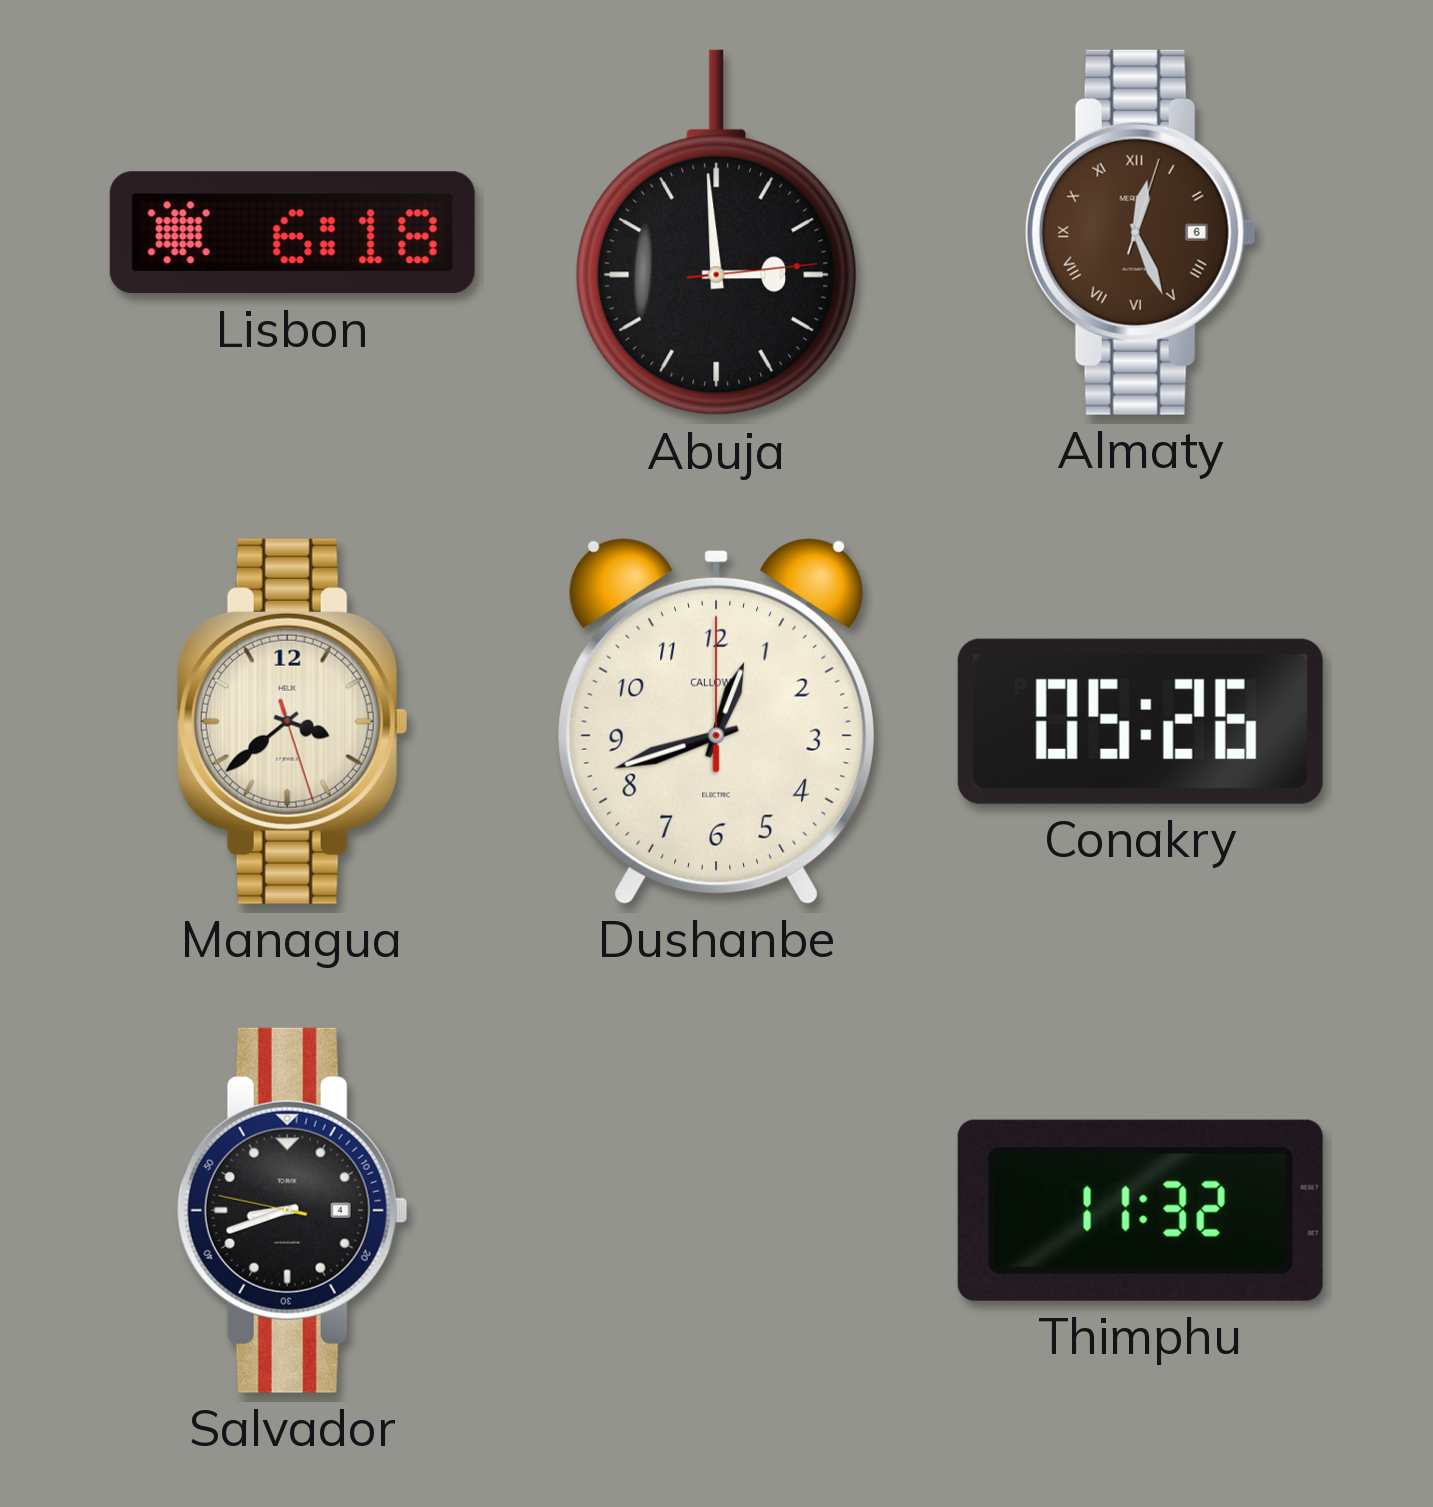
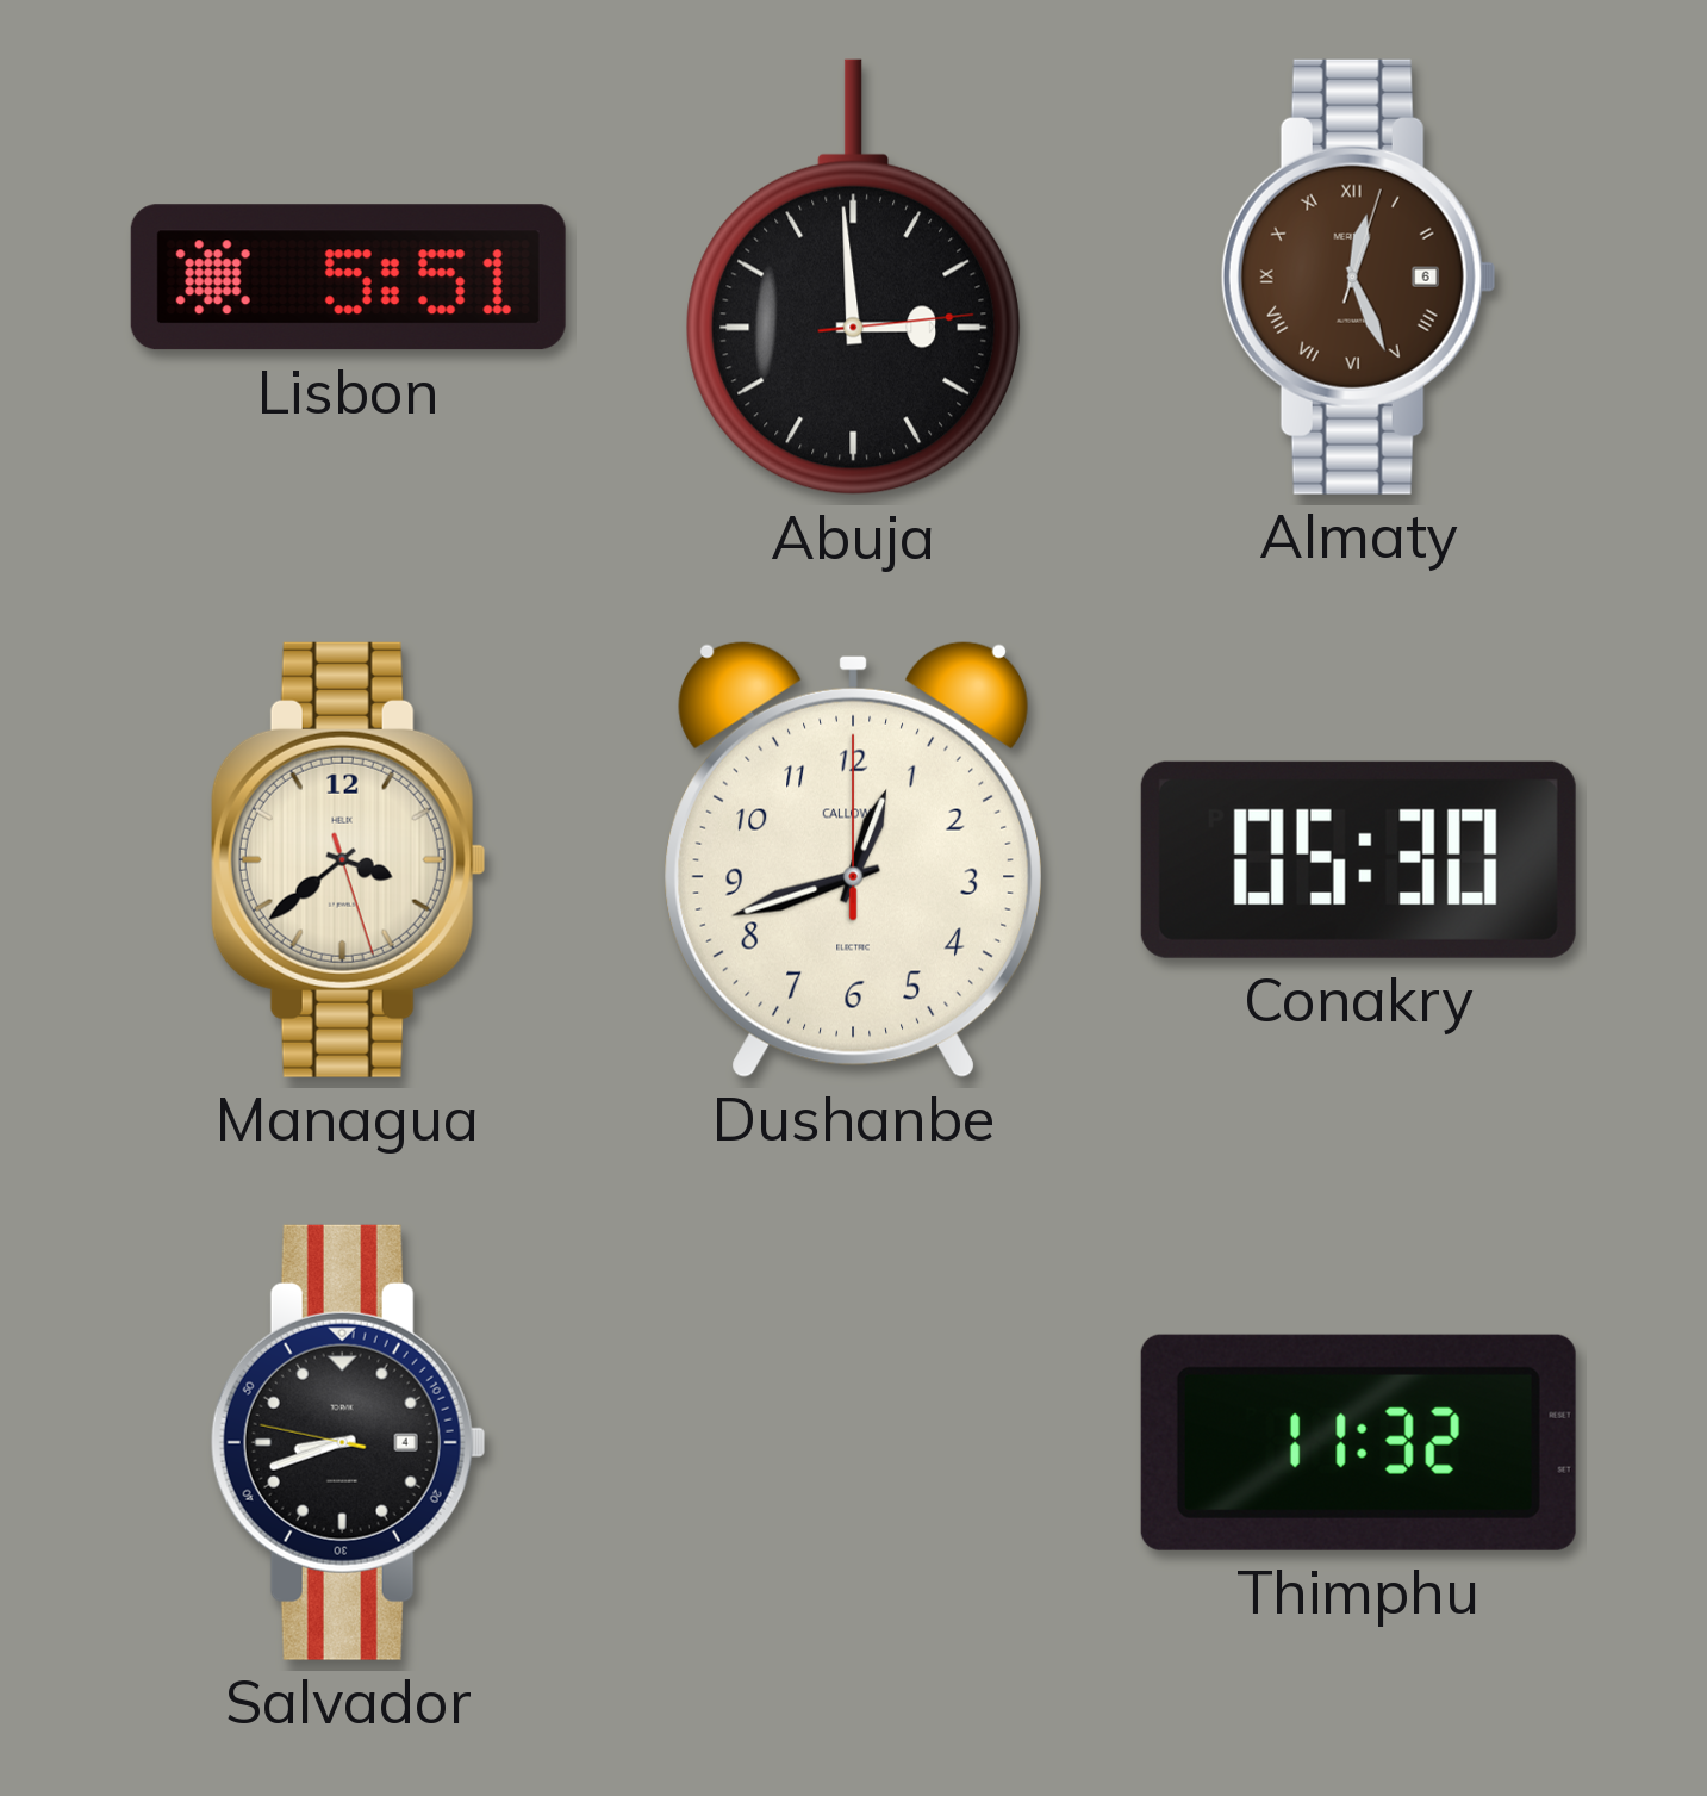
Lisbon: 6:18 -> 5:51 (348, 278)
Conakry: 05:26 -> 05:30 (1358, 859)
